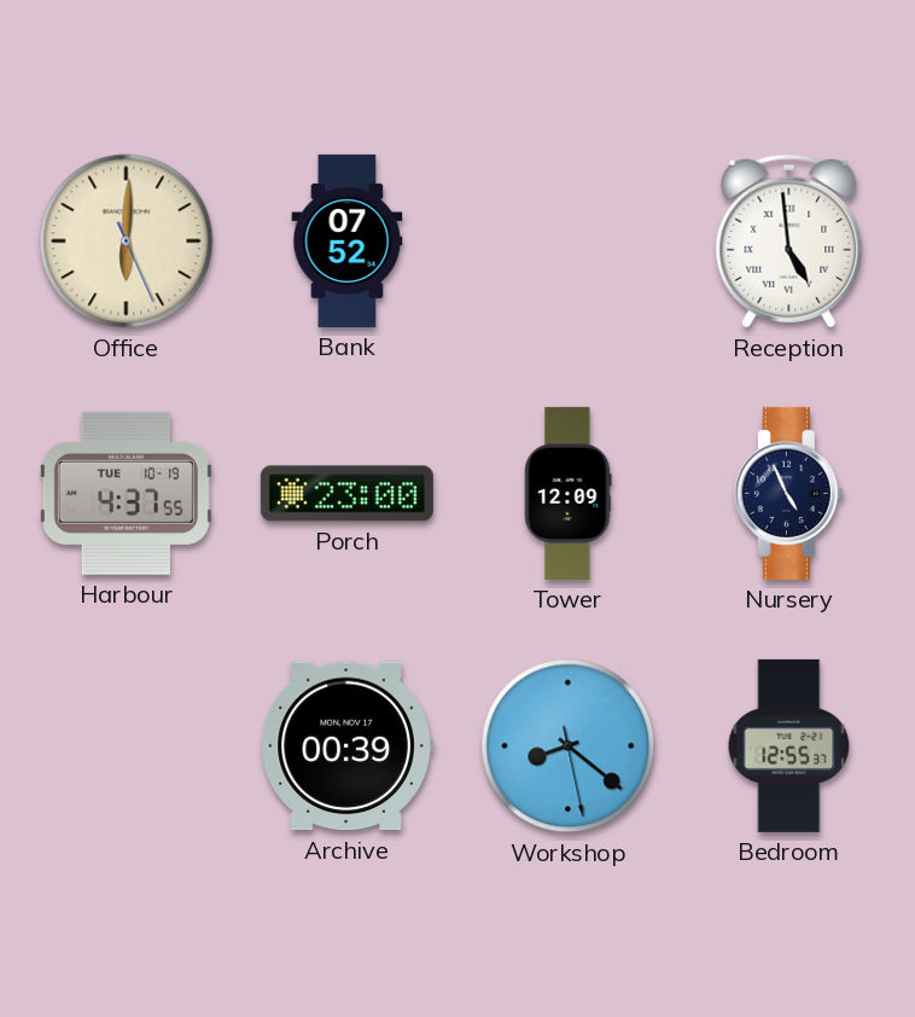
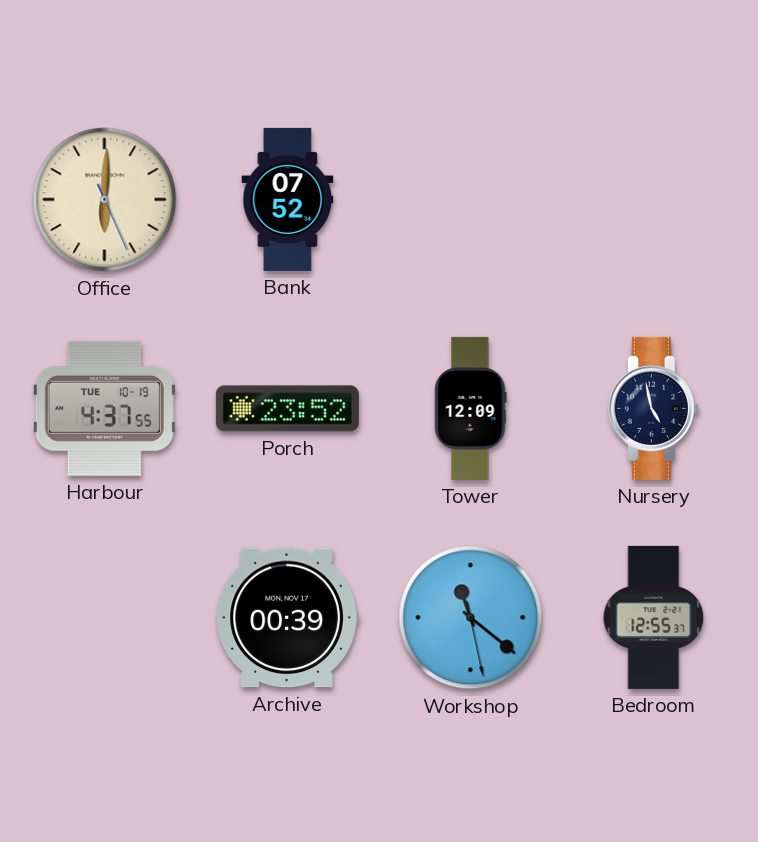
Reception: 4:59 -> none (789, 242)
Porch: 23:00 -> 23:52 (287, 409)
Nursery: 4:56 -> 4:58 (653, 408)
Workshop: 8:21 -> 11:21 (471, 618)
